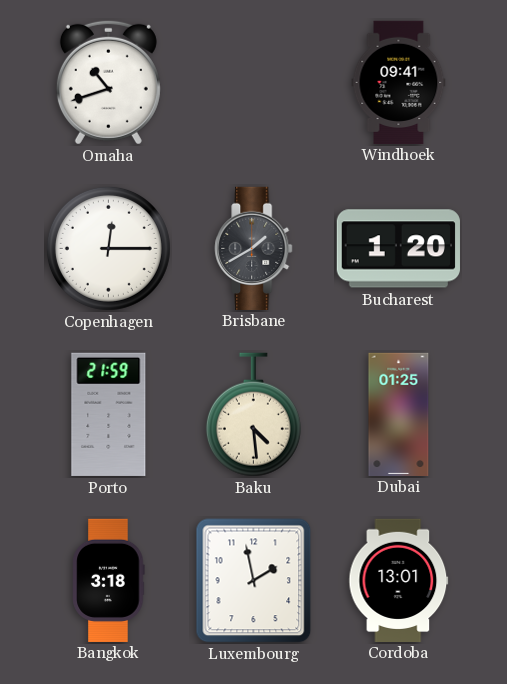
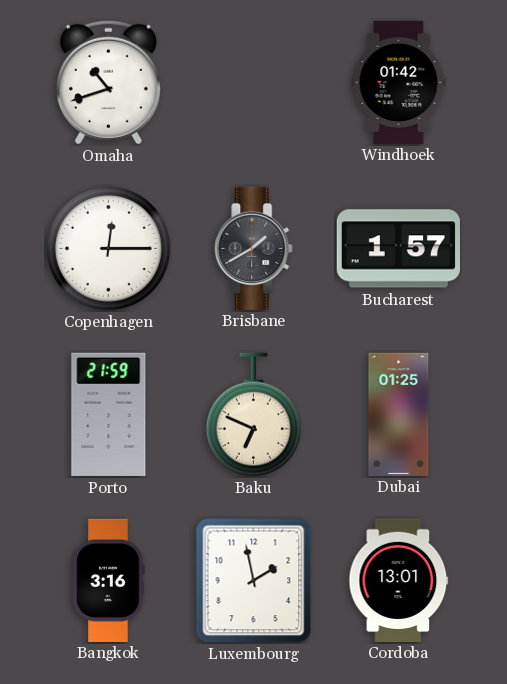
Windhoek: 09:41 -> 01:42 (399, 82)
Bucharest: 1:20 -> 1:57 (398, 249)
Baku: 4:29 -> 6:49 (253, 415)
Bangkok: 3:18 -> 3:16 (109, 580)
